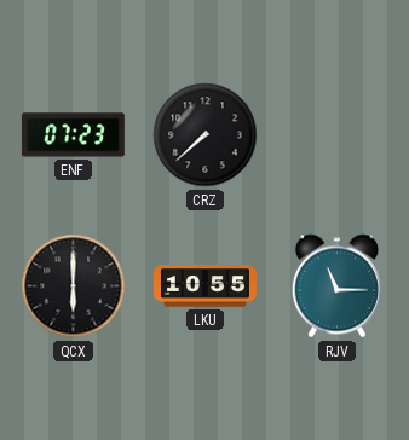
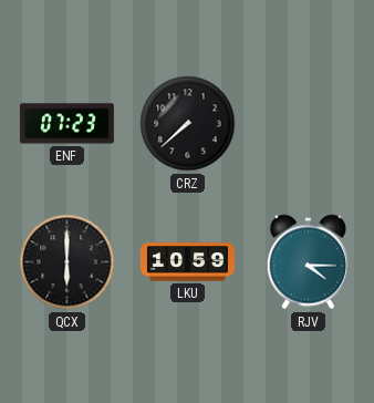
LKU: 10:55 -> 10:59 (187, 262)
RJV: 11:15 -> 4:15 (308, 262)
